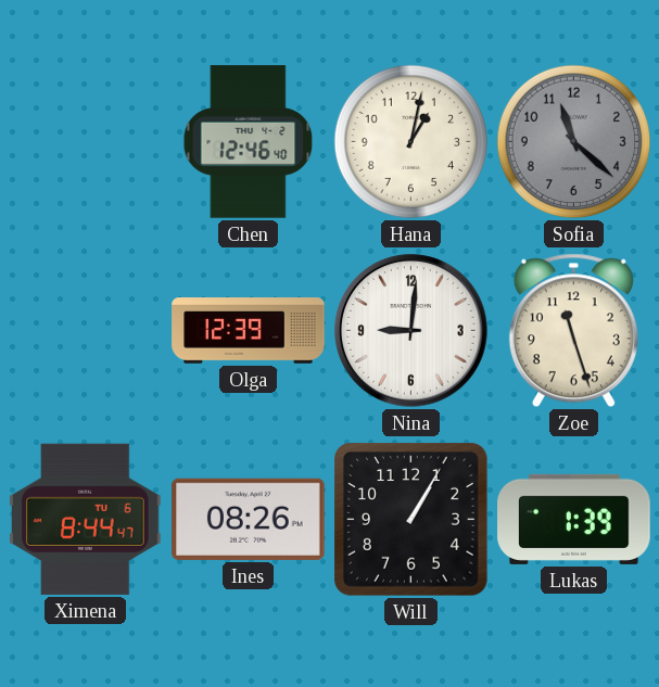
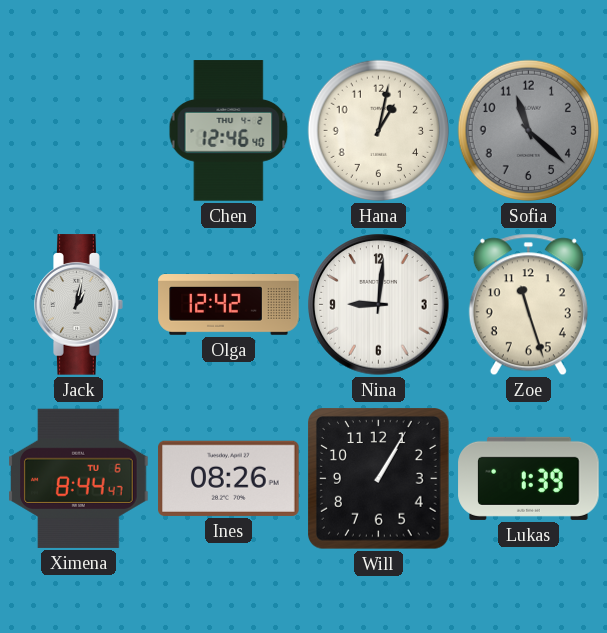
Jack: none -> 1:02 (79, 305)
Olga: 12:39 -> 12:42 (229, 305)
